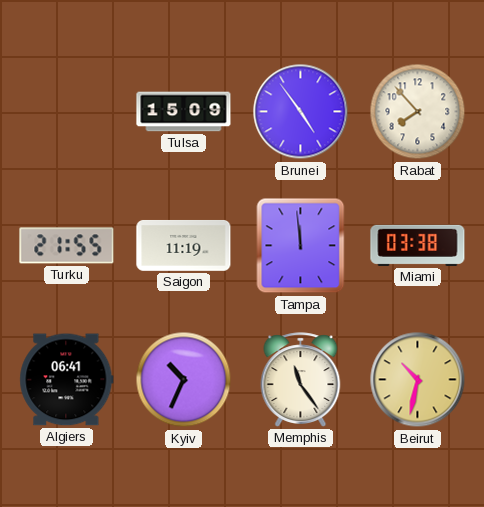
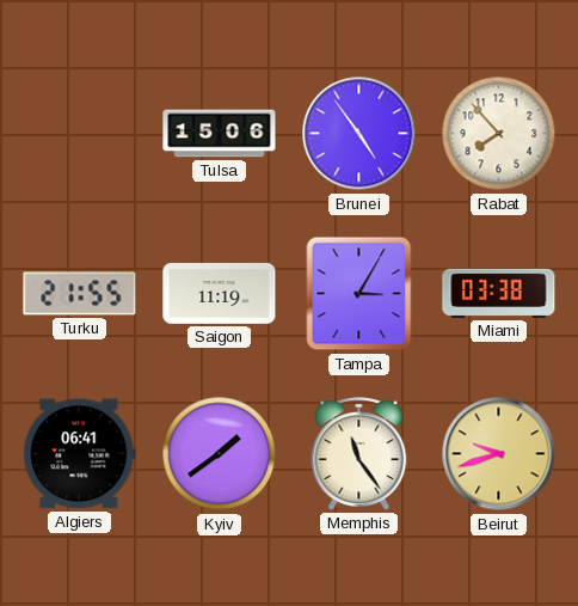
Tulsa: 15:09 -> 15:06 (220, 134)
Tampa: 11:59 -> 3:05 (359, 294)
Kyiv: 10:34 -> 1:39 (220, 454)
Beirut: 10:32 -> 9:42 (499, 454)
